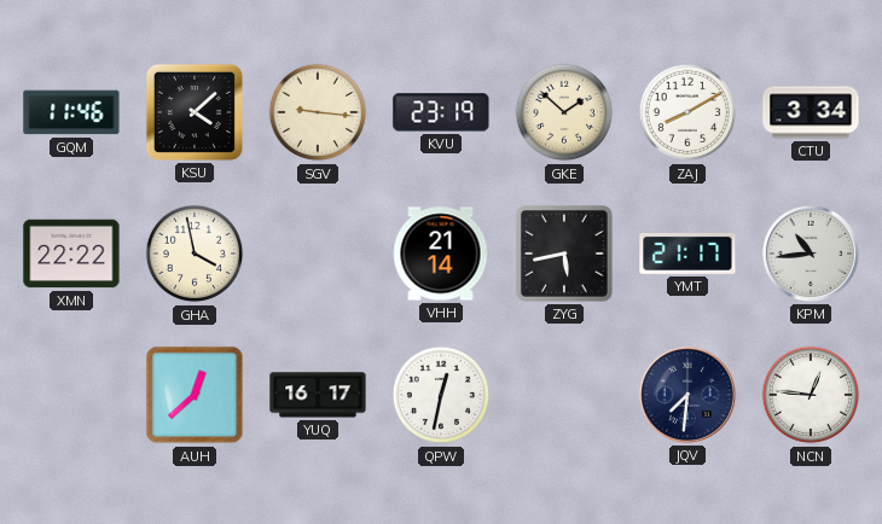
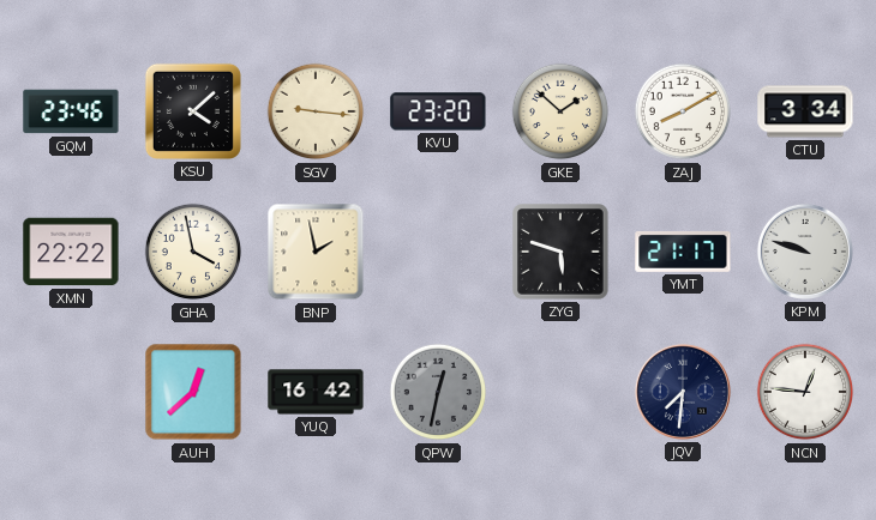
GQM: 11:46 -> 23:46 (71, 111)
KVU: 23:19 -> 23:20 (438, 111)
BNP: none -> 1:58 (316, 252)
VHH: 21:14 -> none (441, 254)
ZYG: 5:43 -> 5:48 (562, 253)
KPM: 10:44 -> 9:48 (805, 252)
YUQ: 16:17 -> 16:42 (316, 392)
QPW dial: white -> grey (438, 392)
